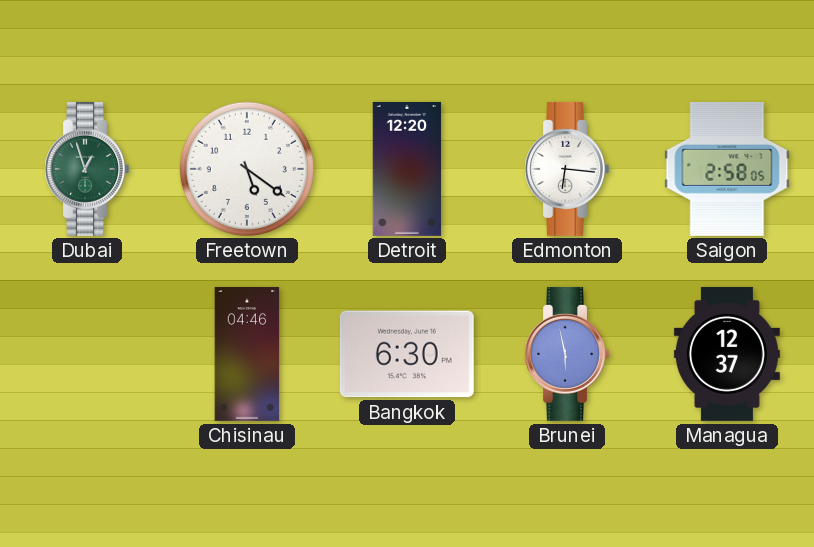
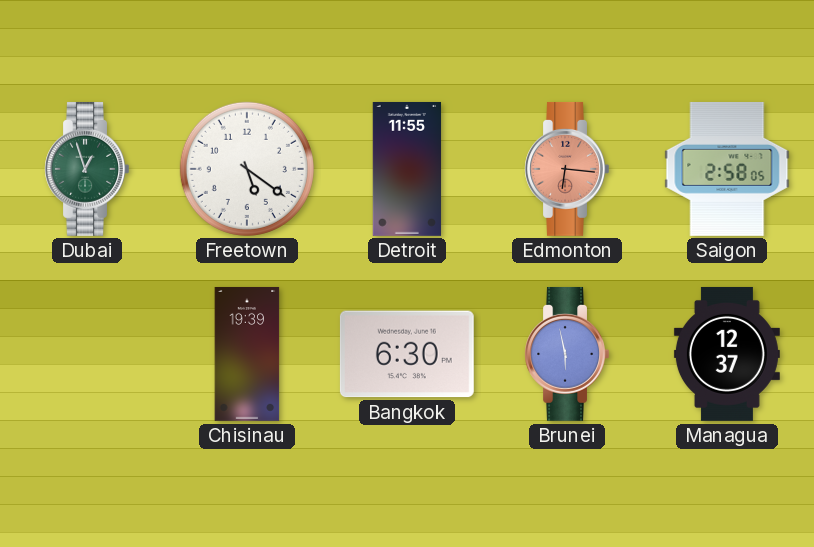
Detroit: 12:20 -> 11:55 (407, 169)
Edmonton dial: white -> salmon (567, 169)
Chisinau: 04:46 -> 19:39 (247, 354)
